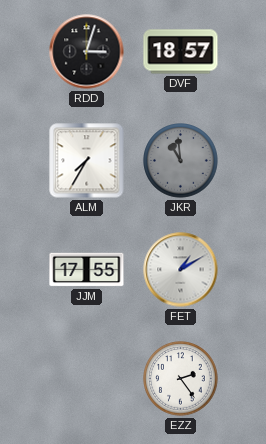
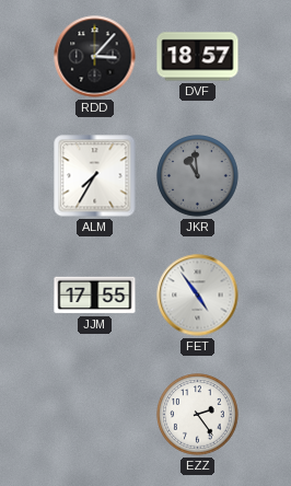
RDD: 3:03 -> 3:07 (95, 57)
FET: 1:10 -> 4:54 (198, 296)
